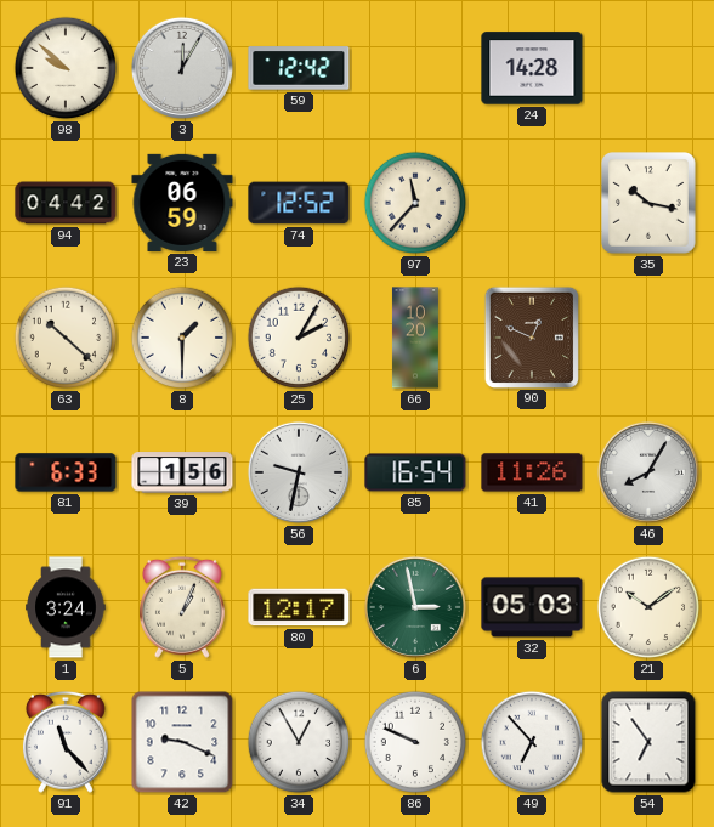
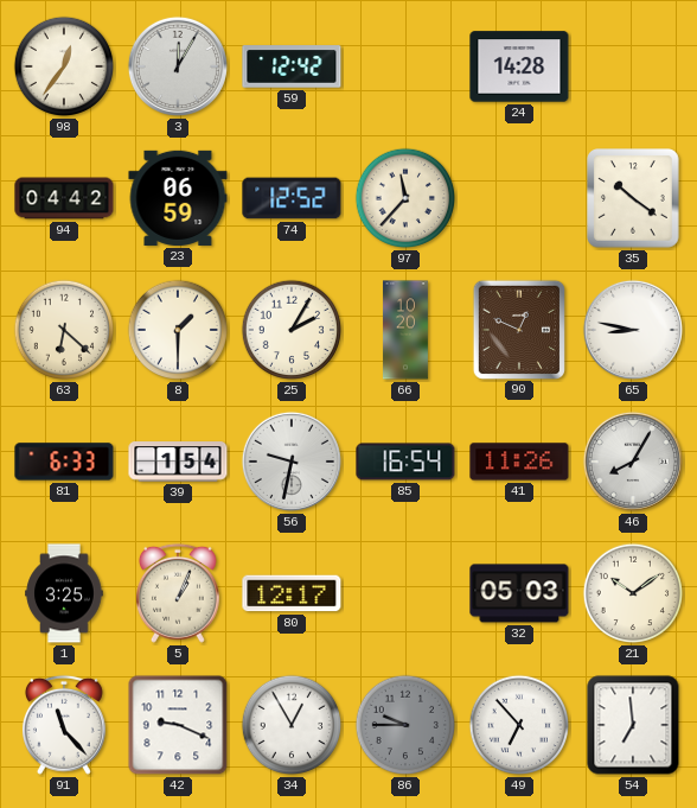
98: 9:52 -> 12:36 (64, 66)
35: 10:17 -> 10:21 (634, 199)
63: 10:22 -> 6:22 (64, 330)
65: none -> 8:47 (633, 330)
39: 1:56 -> 1:54 (178, 462)
1: 3:24 -> 3:25 (64, 593)
6: 2:58 -> none (415, 607)
86: 9:49 -> 9:45 (405, 725)
86 dial: white -> grey (405, 725)
54: 6:54 -> 6:59 (633, 725)
